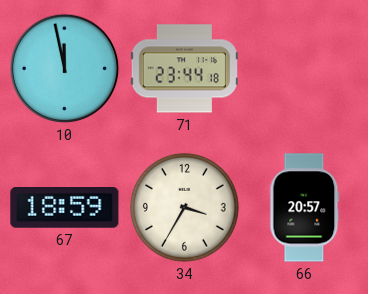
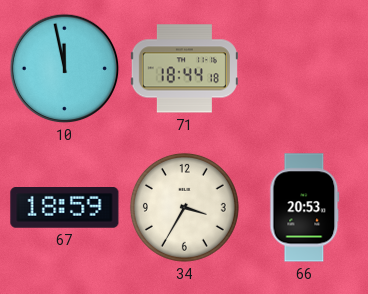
71: 23:44 -> 18:44 (184, 69)
66: 20:57 -> 20:53 (305, 208)
